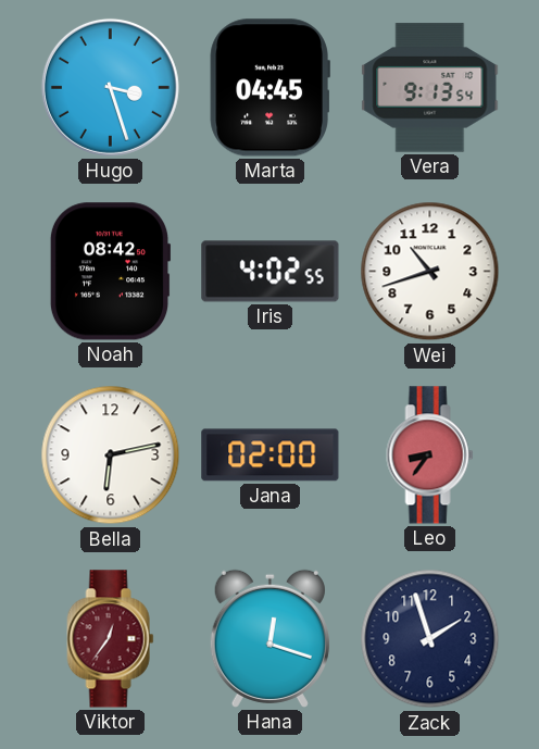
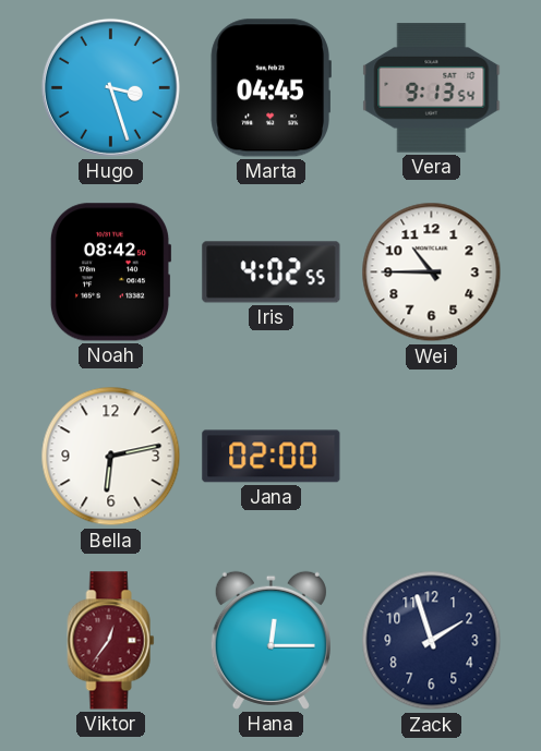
Wei: 10:42 -> 10:45 (432, 272)
Leo: 8:36 -> none (430, 455)
Hana: 12:18 -> 12:15 (270, 640)
